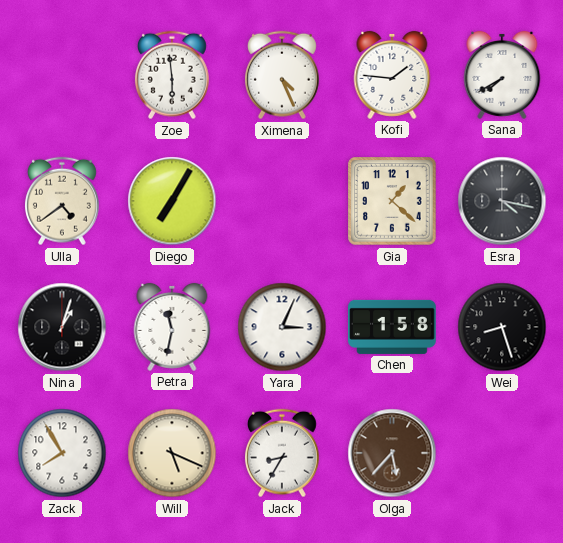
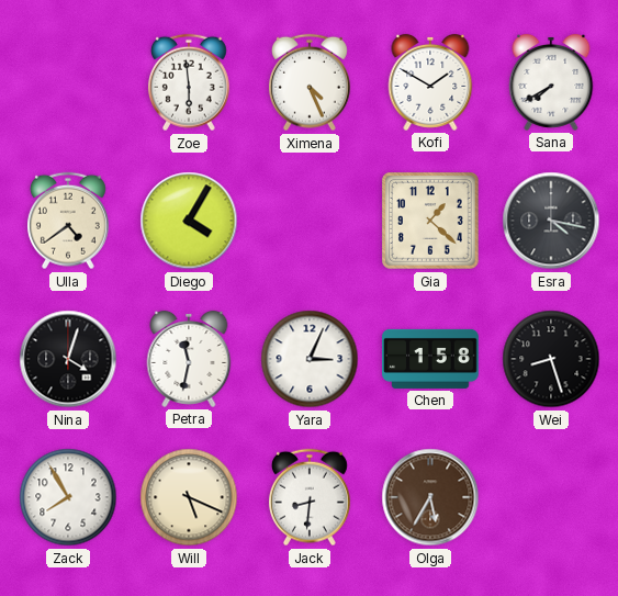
Kofi: 1:46 -> 1:50 (430, 82)
Diego: 7:05 -> 4:05 (189, 221)
Nina: 1:03 -> 4:03 (68, 359)
Jack: 8:35 -> 8:31 (310, 497)
Olga: 5:37 -> 5:35 (430, 497)
